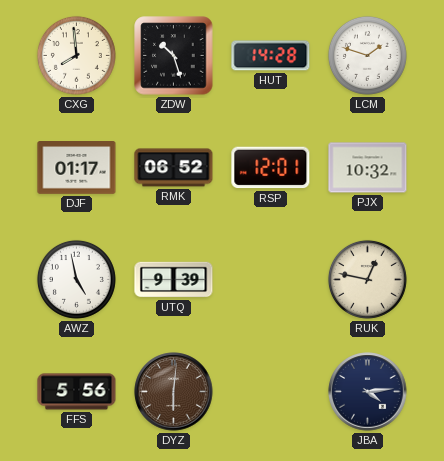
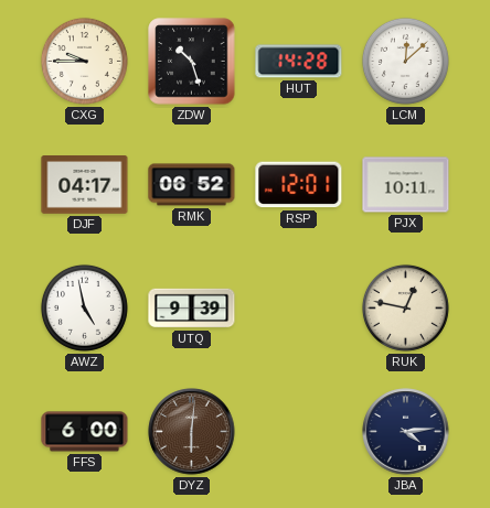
CXG: 7:59 -> 9:45 (84, 61)
LCM: 1:48 -> 12:08 (405, 61)
DJF: 01:17 -> 04:17 (85, 185)
PJX: 10:32 -> 10:11 (406, 185)
FFS: 5:56 -> 6:00 (85, 432)
